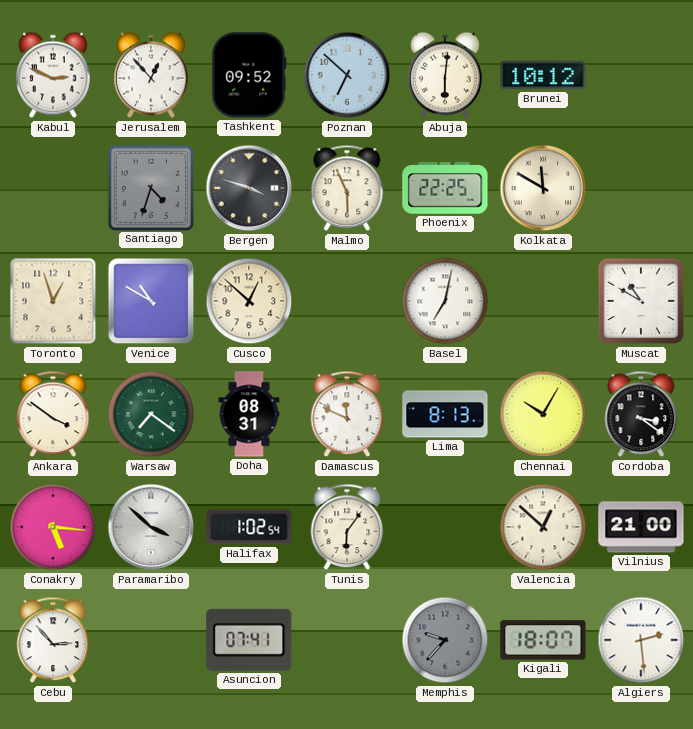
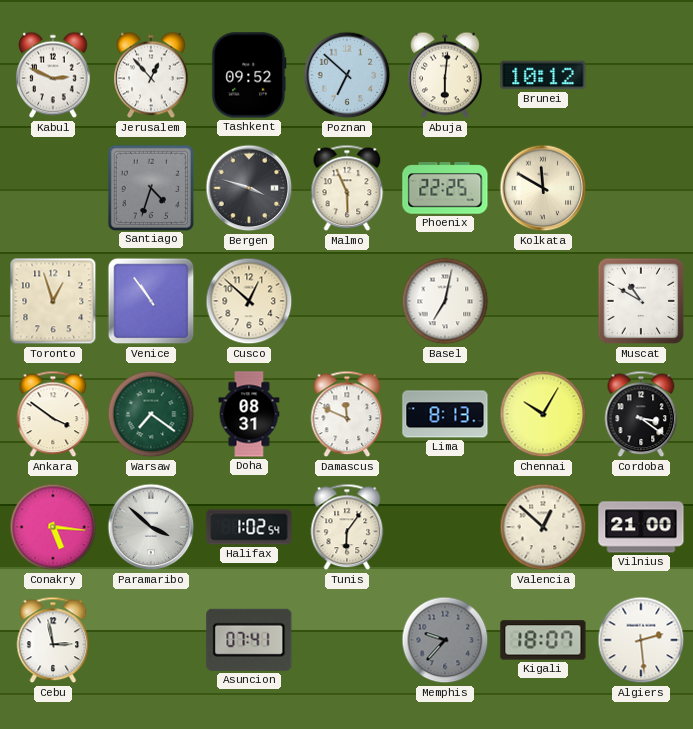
Venice: 10:50 -> 10:54 (151, 301)
Cebu: 2:53 -> 2:58 (53, 640)
